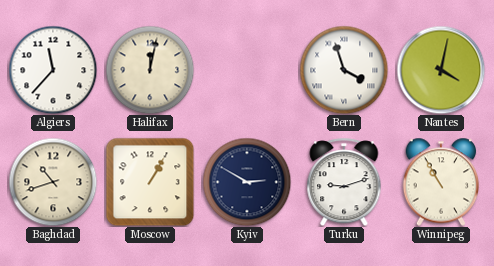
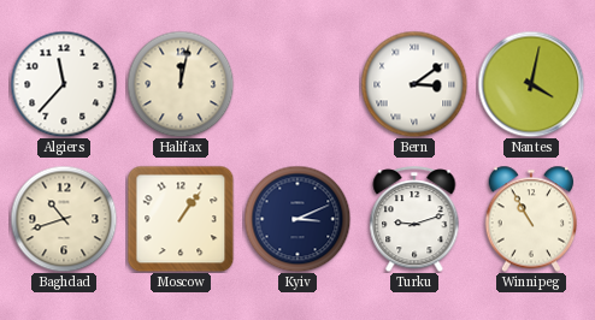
Bern: 3:57 -> 3:09 (414, 84)
Moscow: 1:05 -> 1:06 (181, 219)
Kyiv: 2:50 -> 3:11 (297, 219)
